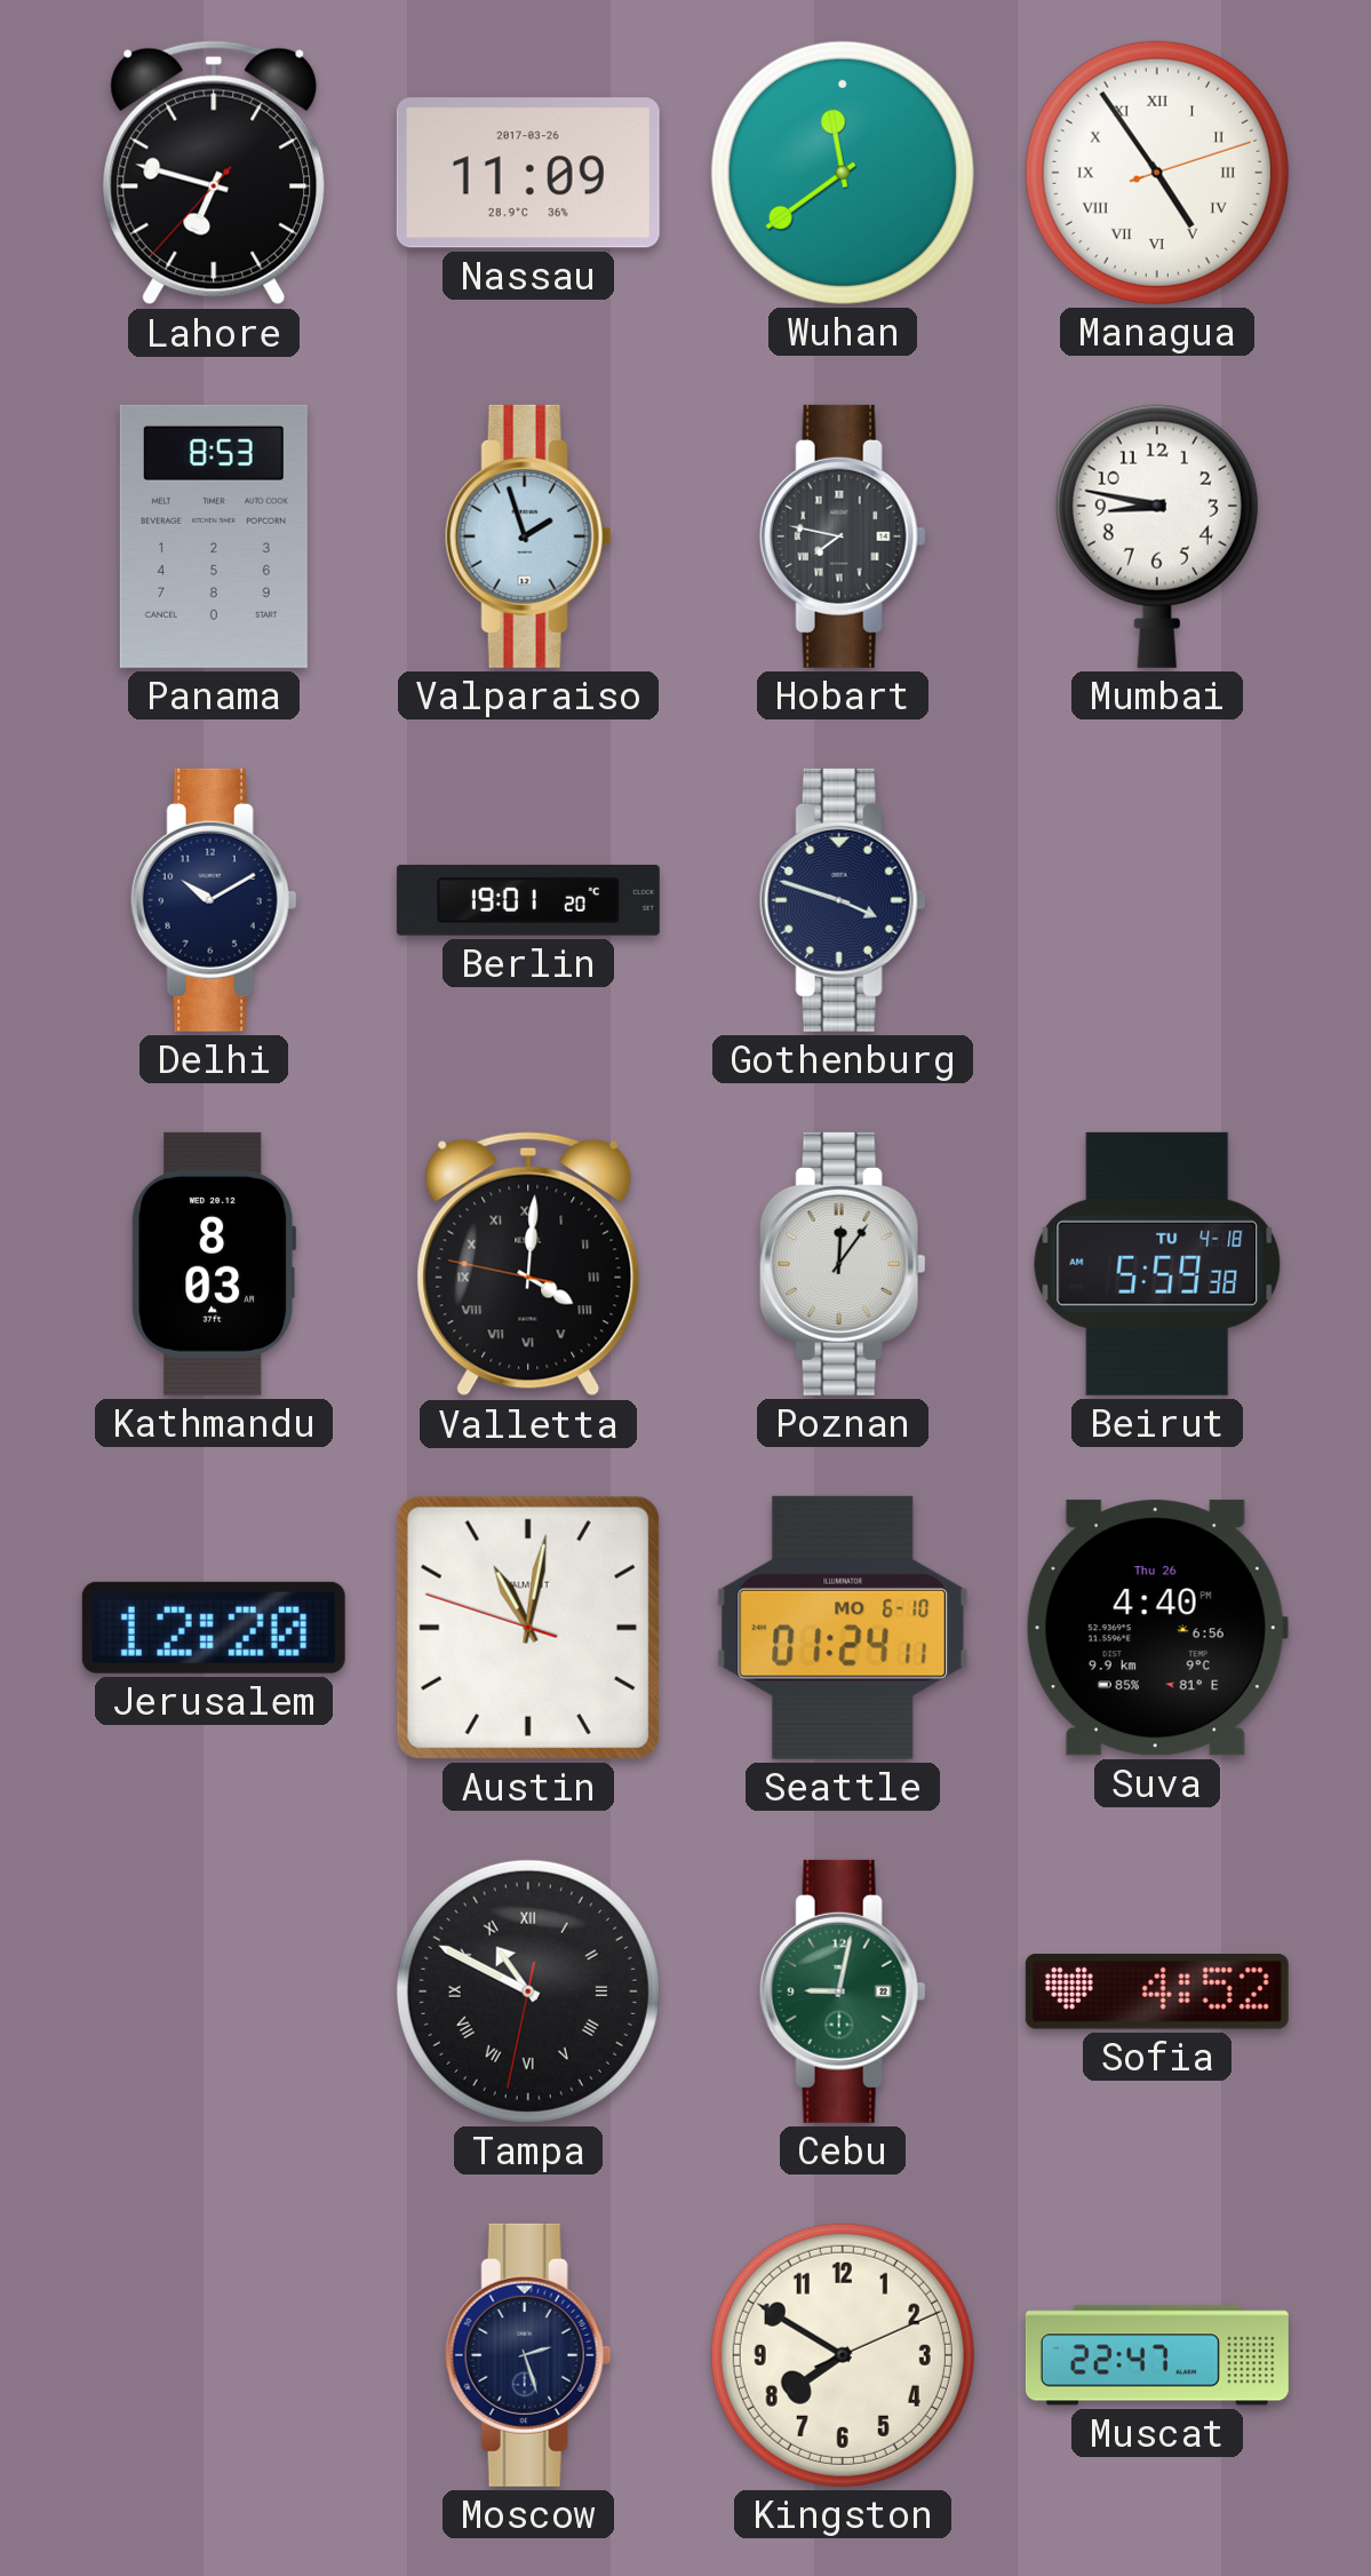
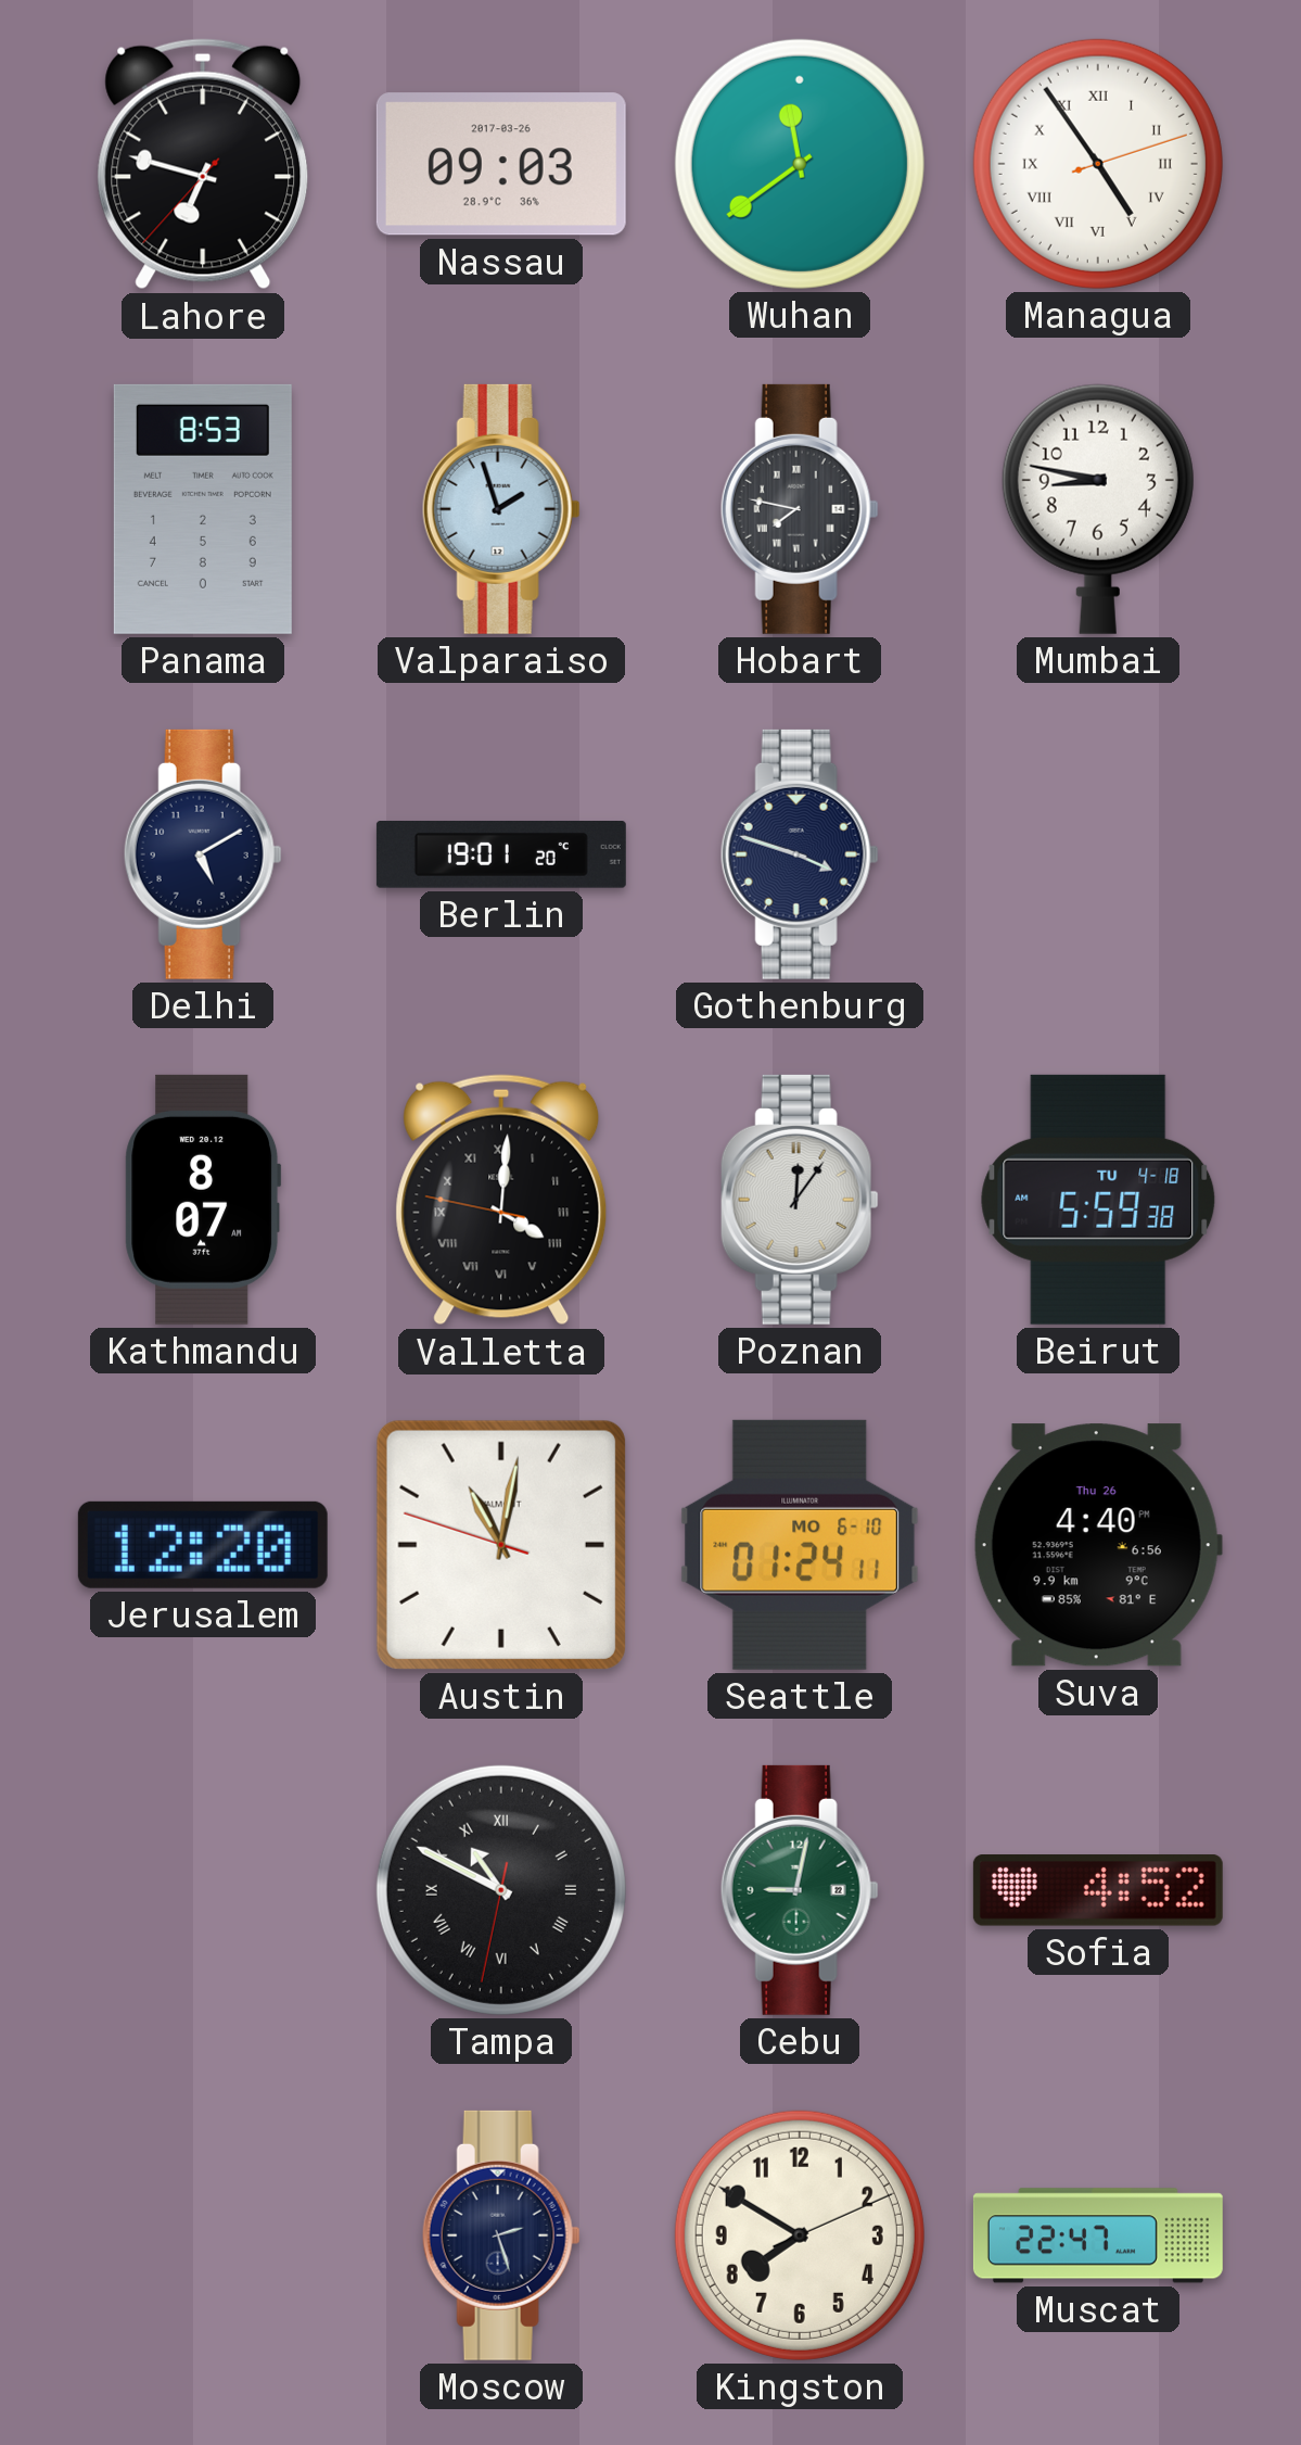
Nassau: 11:09 -> 09:03 (501, 164)
Delhi: 10:10 -> 5:10 (203, 854)
Kathmandu: 8:03 -> 8:07 (203, 1200)
